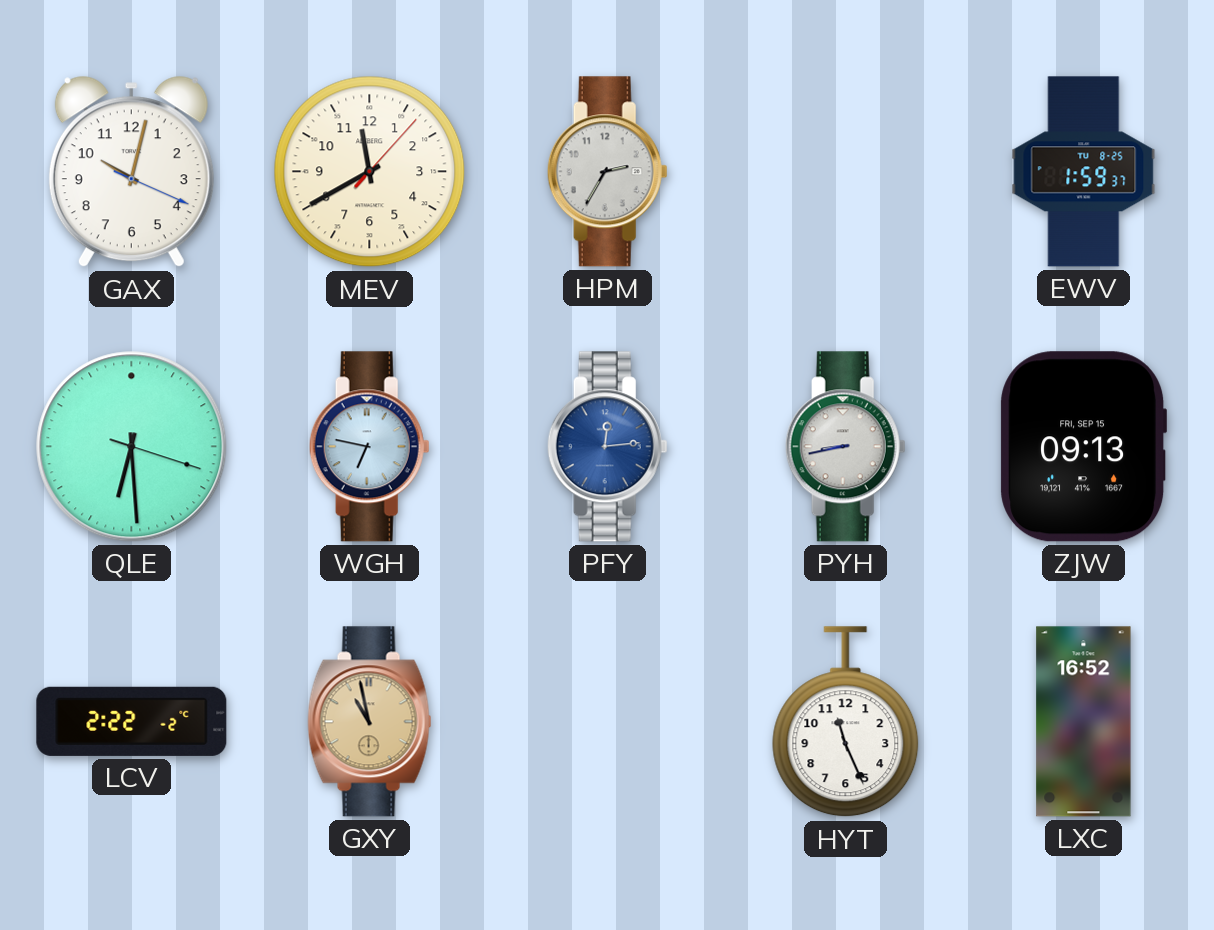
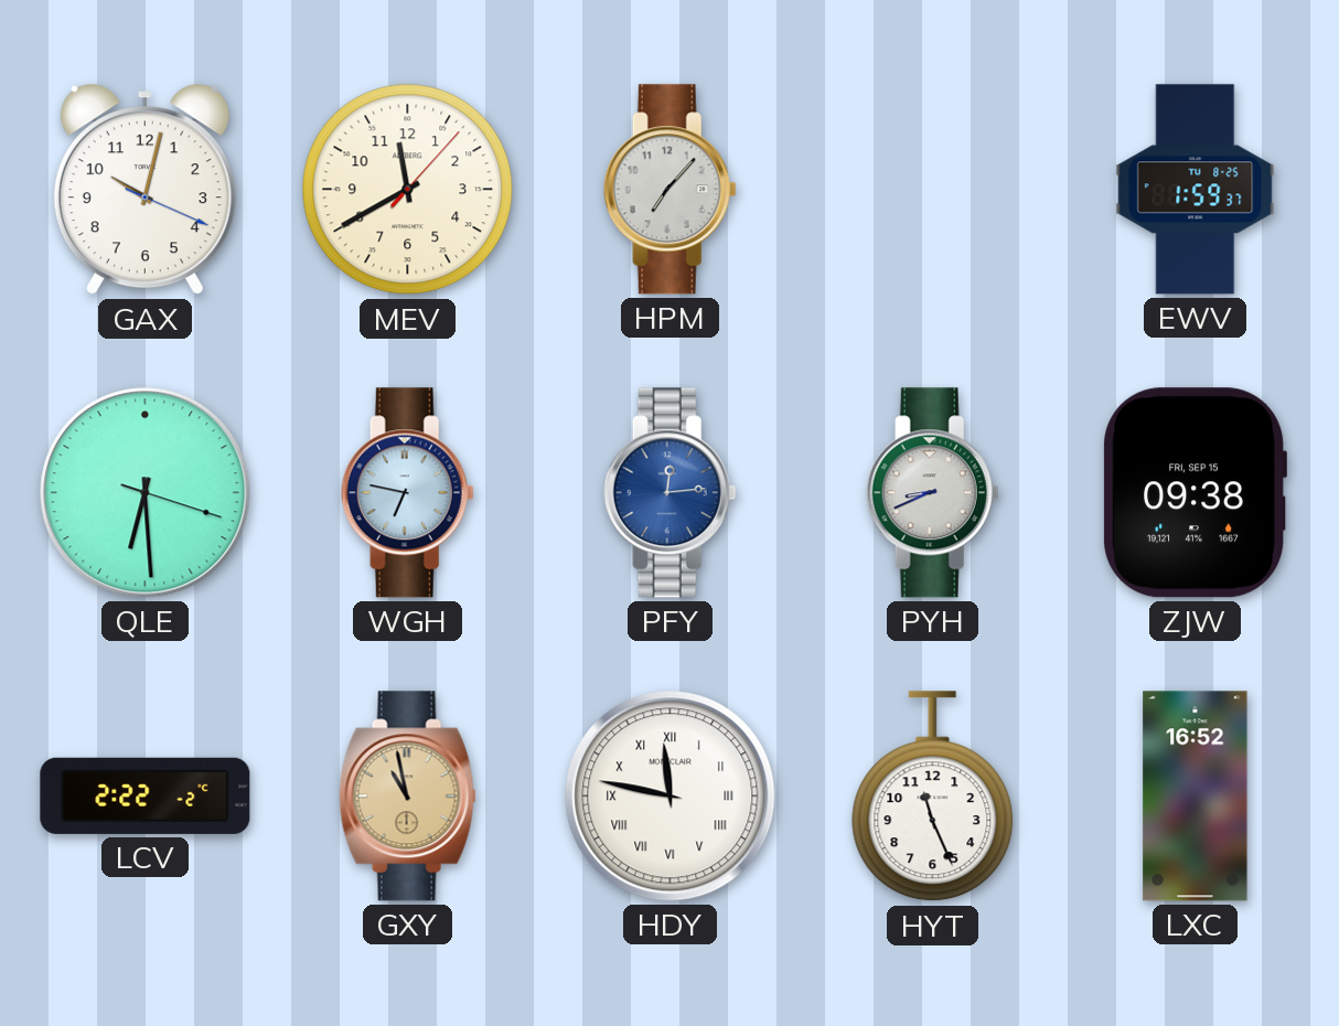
HPM: 2:35 -> 7:07 (669, 190)
PYH: 8:43 -> 8:41 (932, 493)
ZJW: 09:13 -> 09:38 (1195, 493)
HDY: none -> 11:47 (671, 797)
